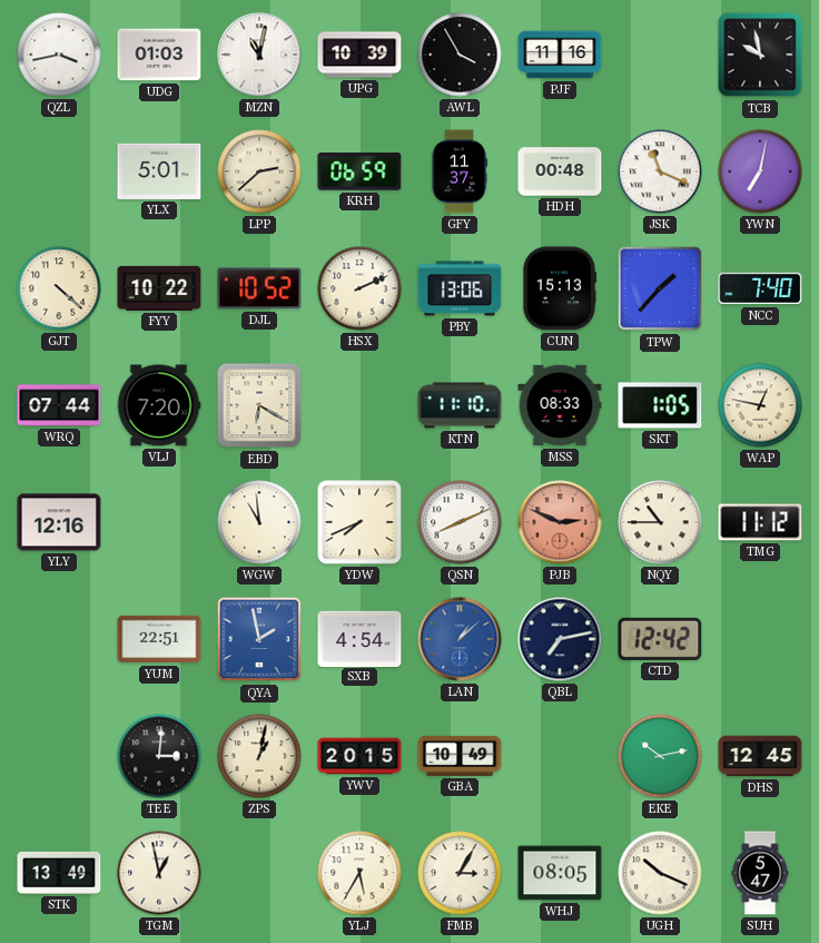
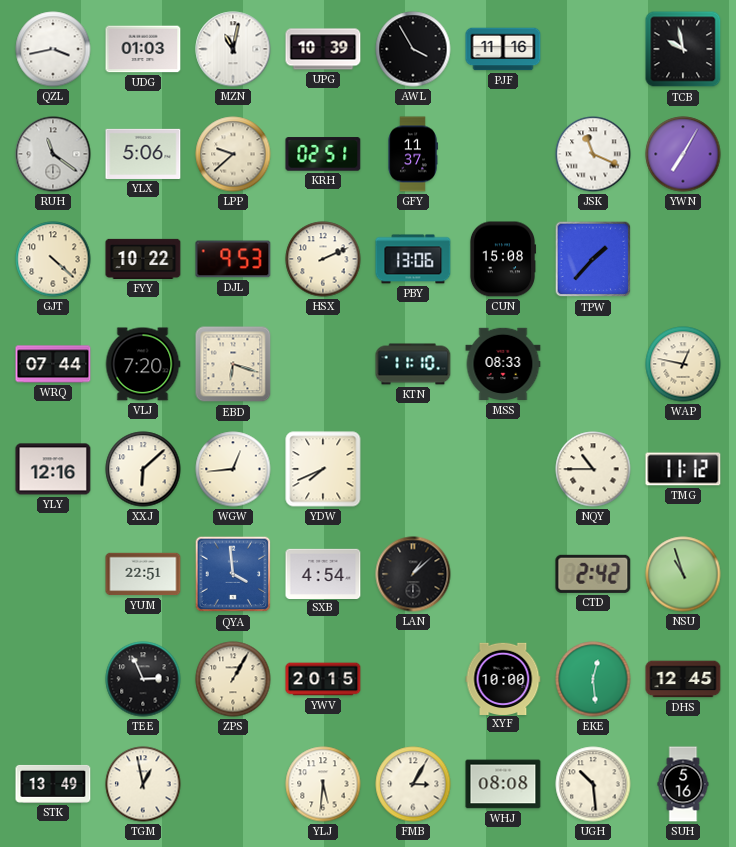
RUH: none -> 11:21 (53, 154)
YLX: 5:01 -> 5:06 (143, 154)
LPP: 2:38 -> 9:38 (233, 154)
KRH: 06:59 -> 02:51 (323, 154)
HDH: 00:48 -> none (560, 171)
YWN: 7:02 -> 7:05 (683, 154)
DJL: 10:52 -> 9:53 (233, 259)
CUN: 15:13 -> 15:08 (502, 259)
NCC: 7:40 -> none (760, 288)
EBD: 6:20 -> 6:18 (233, 364)
SKT: 1:05 -> none (660, 405)
XXJ: none -> 6:08 (143, 469)
WGW: 10:59 -> 12:44 (233, 469)
QSN: 8:11 -> none (460, 522)
PJB: 2:49 -> none (560, 522)
QYA: 1:58 -> 3:59 (233, 574)
LAN dial: blue -> black (413, 574)
QBL: 7:13 -> none (560, 639)
CTD: 12:42 -> 2:42 (593, 574)
NSU: none -> 10:57 (683, 574)
TEE: 3:01 -> 2:56 (143, 679)
ZPS: 1:02 -> 1:05 (233, 679)
GBA: 10:49 -> none (460, 756)
XYF: none -> 10:00 (503, 678)
EKE: 10:13 -> 12:29 (593, 679)
YLJ: 5:35 -> 5:31 (323, 784)
WHJ: 08:05 -> 08:08 (503, 784)
UGH: 10:19 -> 10:29 (593, 784)
SUH: 5:47 -> 5:16 (683, 784)
